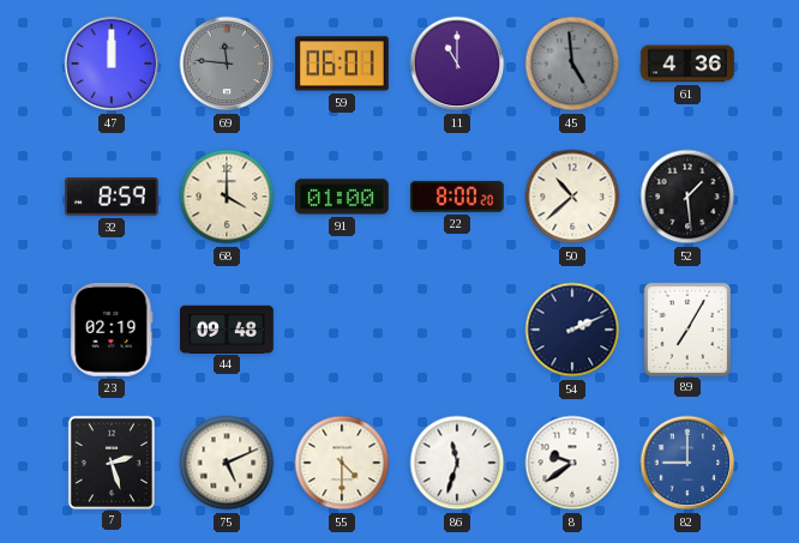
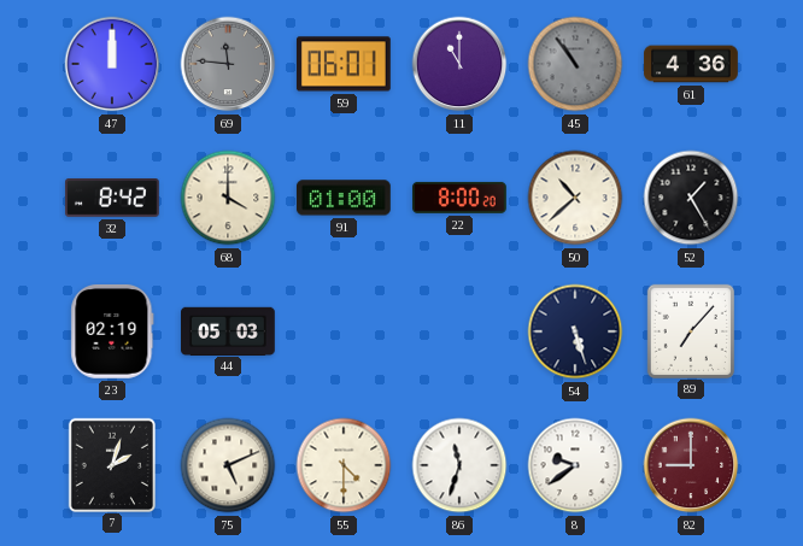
45: 4:59 -> 10:54 (575, 64)
32: 8:59 -> 8:42 (113, 198)
52: 1:29 -> 1:25 (691, 198)
44: 09:48 -> 05:03 (229, 330)
54: 2:11 -> 5:27 (575, 331)
89: 7:05 -> 7:07 (690, 330)
7: 2:27 -> 2:03 (111, 464)
82 dial: blue -> burgundy (691, 465)
